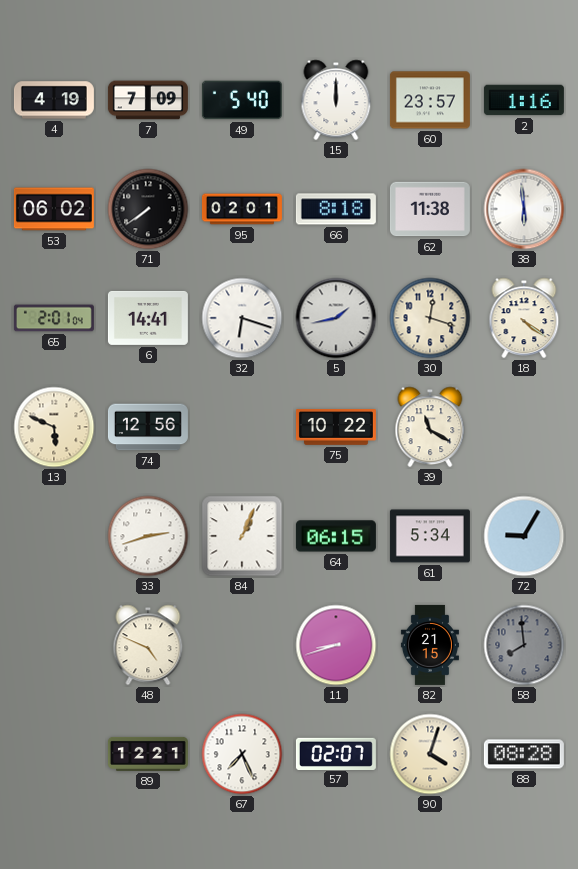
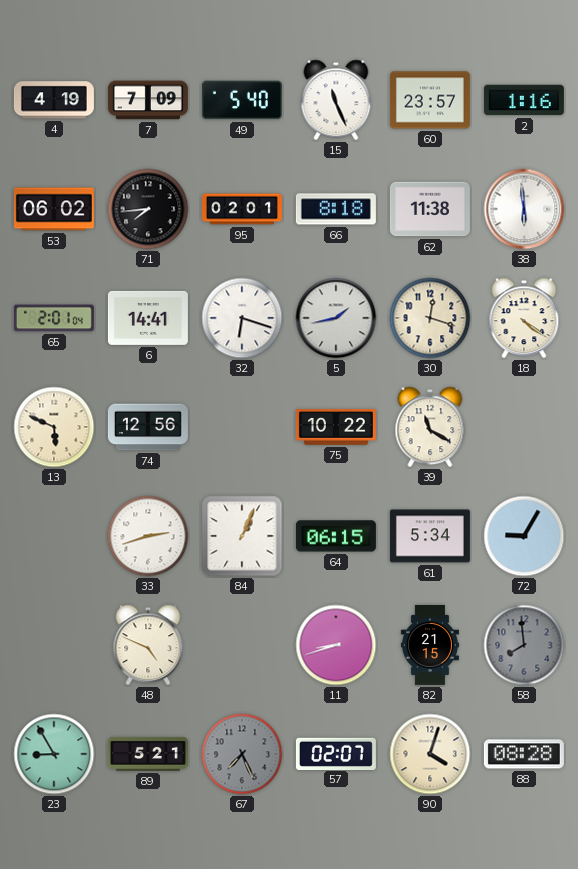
15: 12:00 -> 11:26 (336, 100)
71: 7:39 -> 7:44 (148, 209)
23: none -> 8:55 (54, 754)
89: 12:21 -> 5:21 (148, 754)
67 dial: white -> grey (242, 754)
